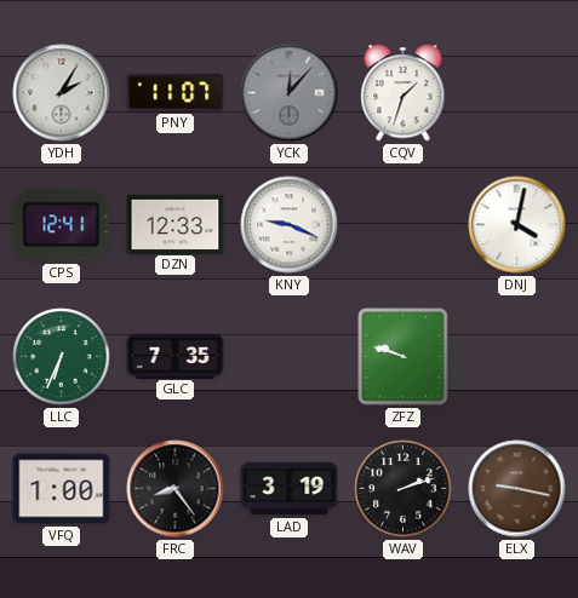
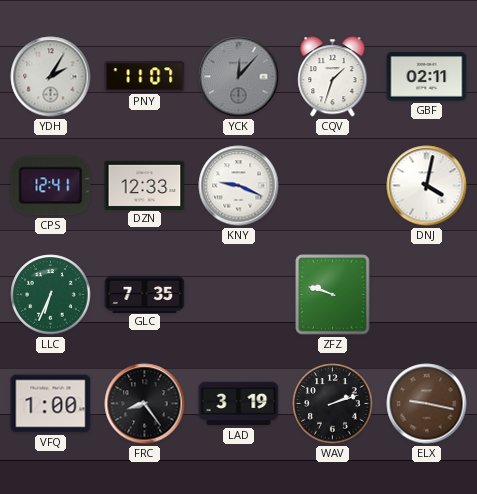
GBF: none -> 02:11 (427, 77)
